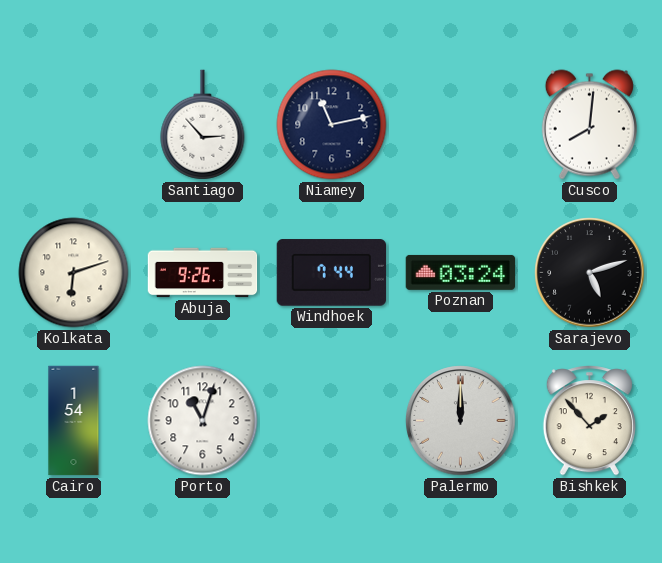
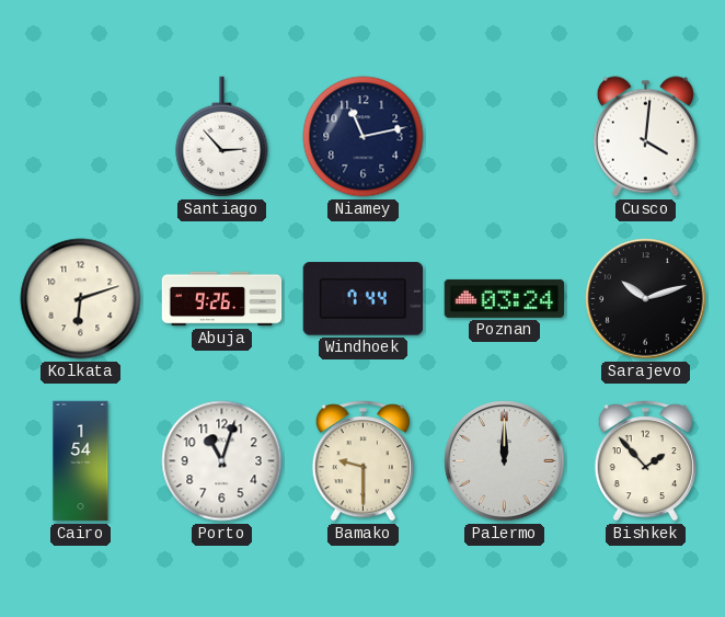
Cusco: 8:01 -> 4:01 (645, 137)
Sarajevo: 5:12 -> 10:12 (646, 299)
Bamako: none -> 9:30 (362, 461)
